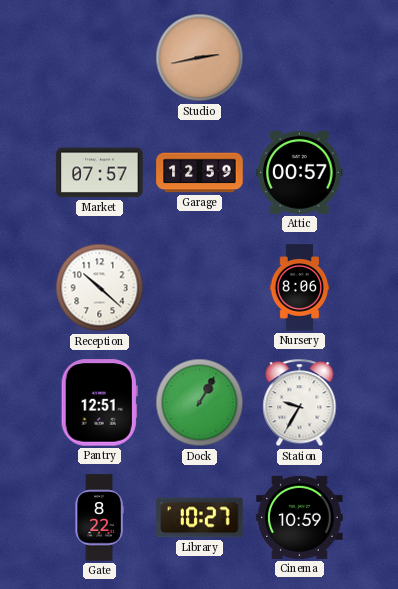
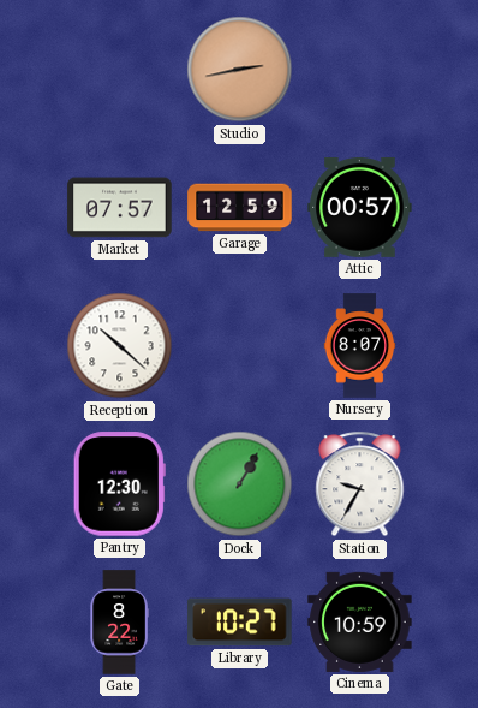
Nursery: 8:06 -> 8:07 (360, 346)
Pantry: 12:51 -> 12:30 (119, 484)
